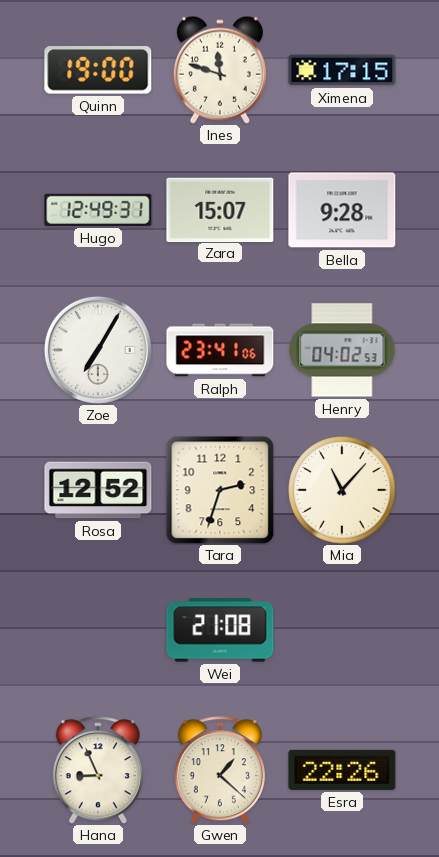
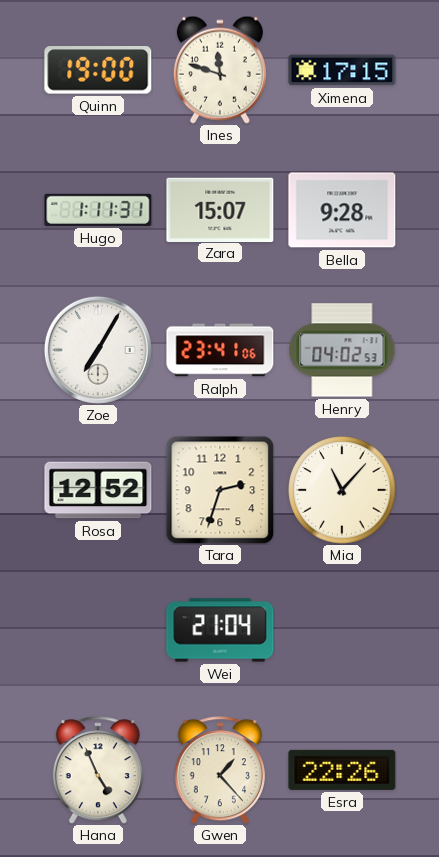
Hugo: 12:49 -> 1:11 (98, 210)
Wei: 21:08 -> 21:04 (220, 630)
Hana: 8:56 -> 4:56 (98, 770)
Gwen: 1:22 -> 1:23 (220, 770)
